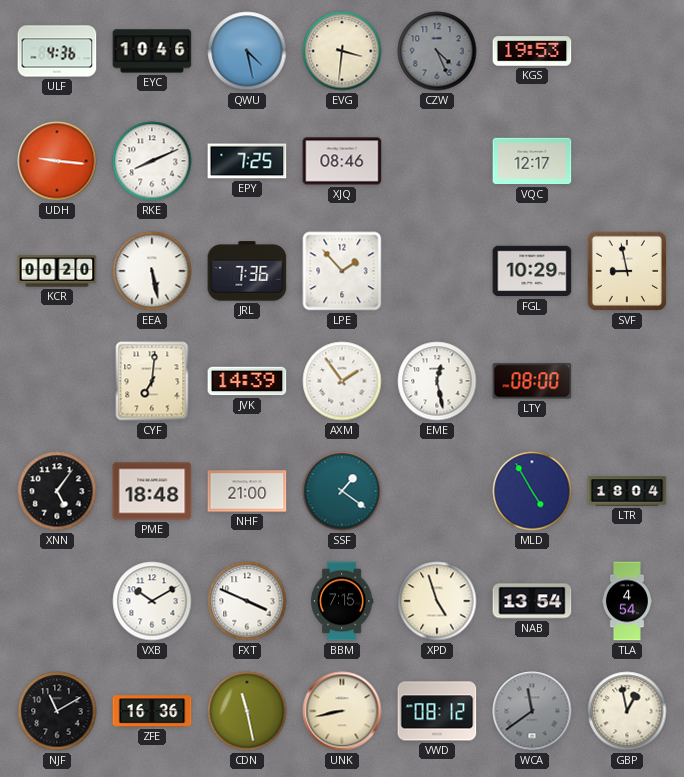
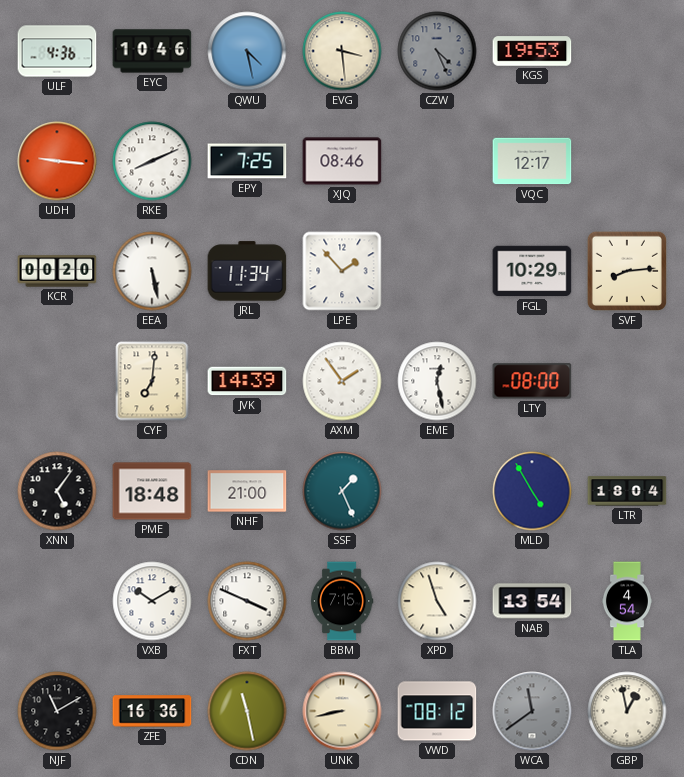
EVG: 3:31 -> 3:29 (342, 51)
JRL: 7:36 -> 11:34 (247, 271)
SVF: 8:58 -> 8:14 (627, 271)
SSF: 1:21 -> 1:26 (342, 491)
